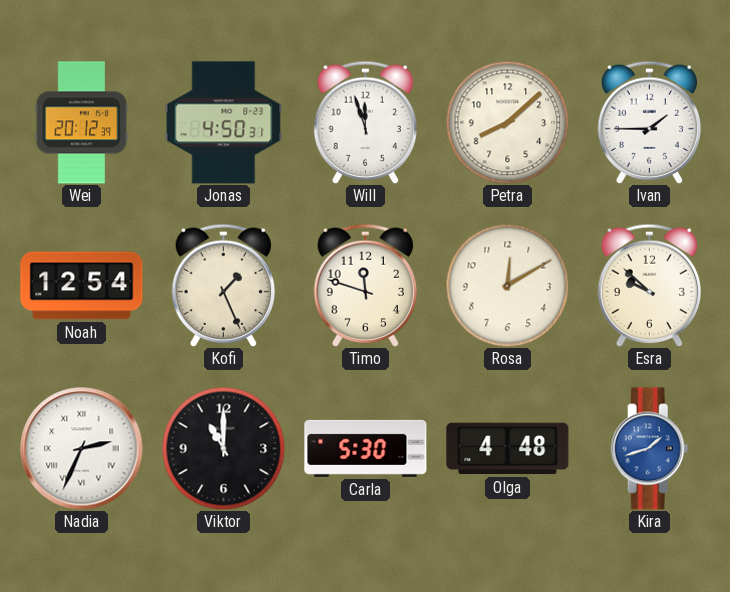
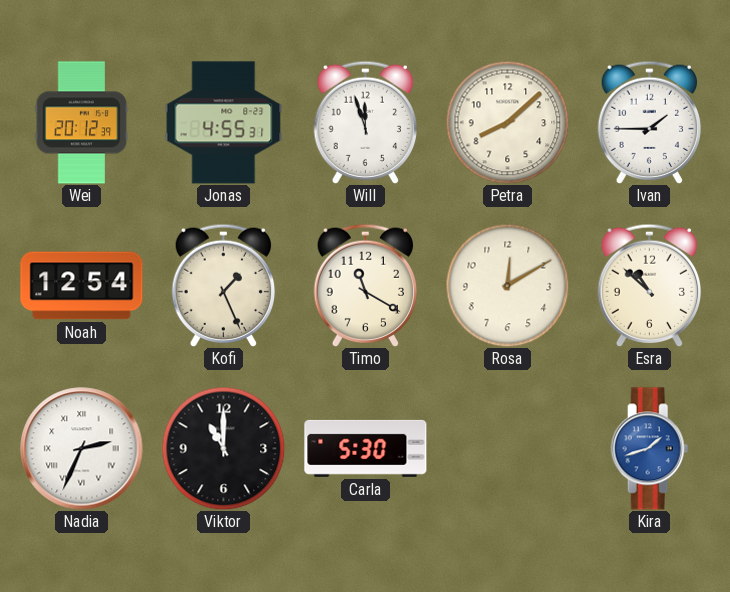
Jonas: 4:50 -> 4:55 (224, 123)
Timo: 11:48 -> 11:20 (365, 285)
Esra: 9:52 -> 10:52 (649, 285)
Olga: 4:48 -> none (508, 449)
